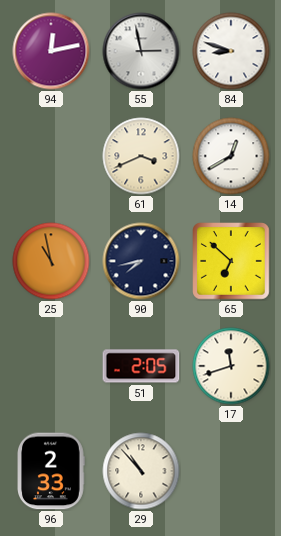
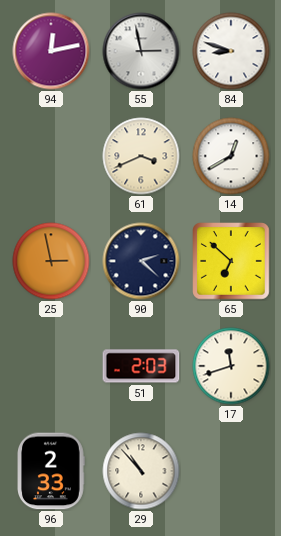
25: 10:58 -> 2:58 (51, 261)
90: 7:43 -> 2:22 (141, 261)
51: 2:05 -> 2:03 (141, 366)
